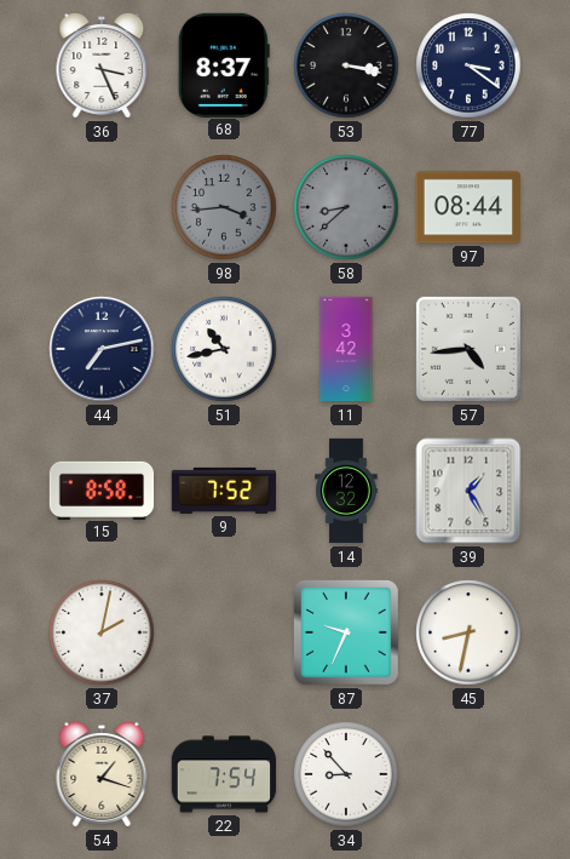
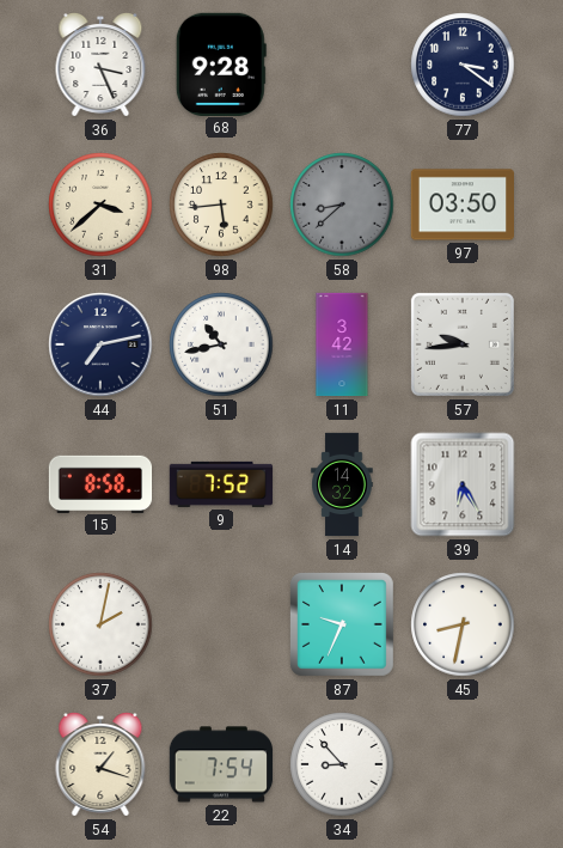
68: 8:37 -> 9:28 (221, 63)
53: 3:17 -> none (346, 65)
31: none -> 3:38 (100, 205)
98: 3:44 -> 5:44 (221, 205)
98 dial: grey -> cream (221, 205)
97: 08:44 -> 03:50 (461, 205)
57: 4:44 -> 9:44 (463, 344)
14: 12:32 -> 14:32 (342, 484)
39: 1:25 -> 6:25 (463, 484)
